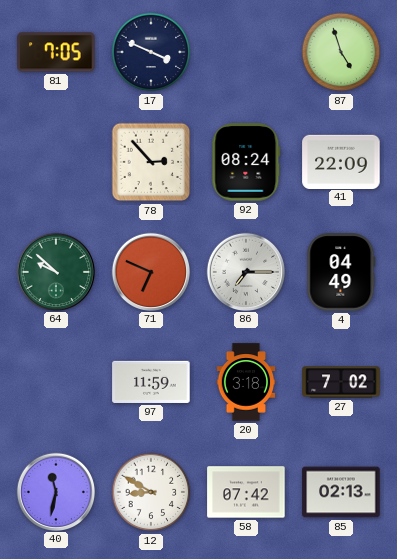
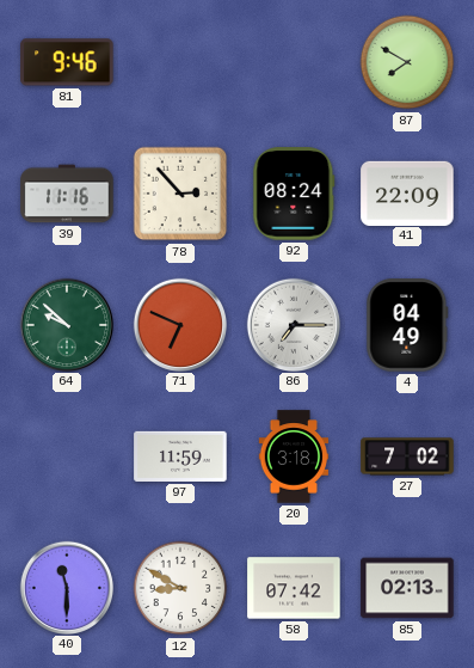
81: 7:05 -> 9:46 (67, 62)
17: 3:49 -> none (151, 52)
87: 4:57 -> 7:50 (407, 62)
39: none -> 11:16 (67, 194)
40: 11:32 -> 11:30 (66, 587)
